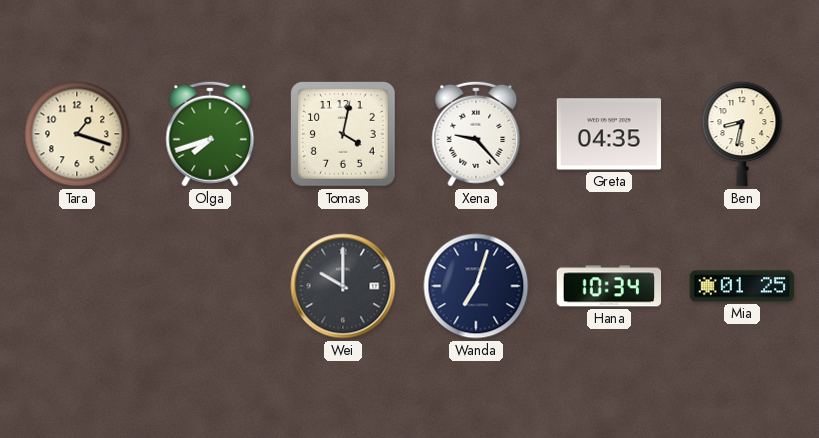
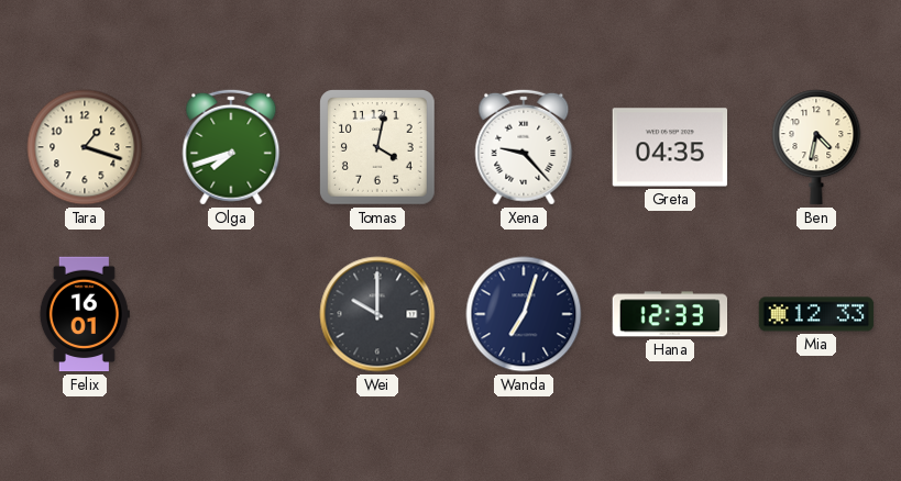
Ben: 8:32 -> 4:32 (816, 147)
Felix: none -> 16:01 (85, 314)
Hana: 10:34 -> 12:33 (670, 314)
Mia: 01:25 -> 12:33 (816, 314)
